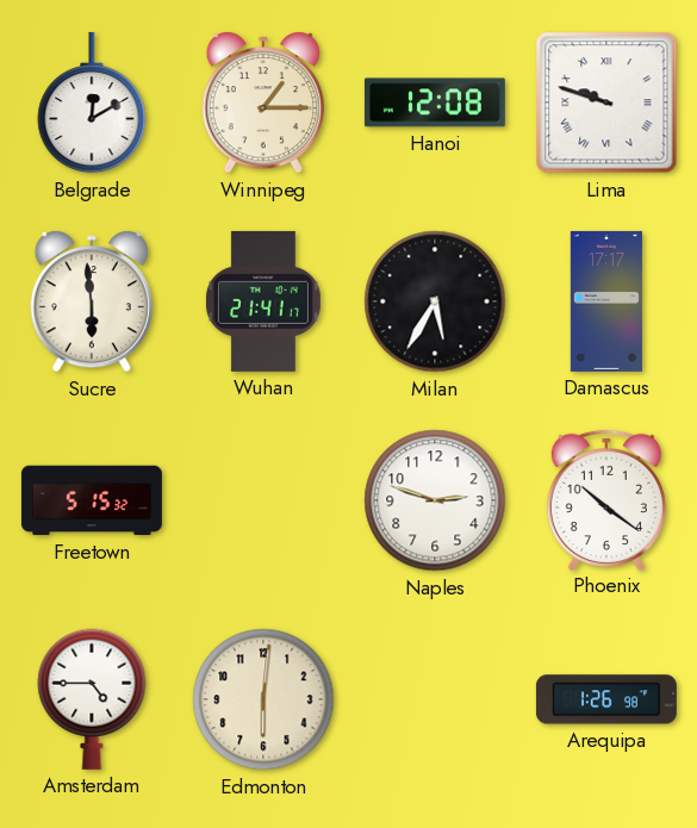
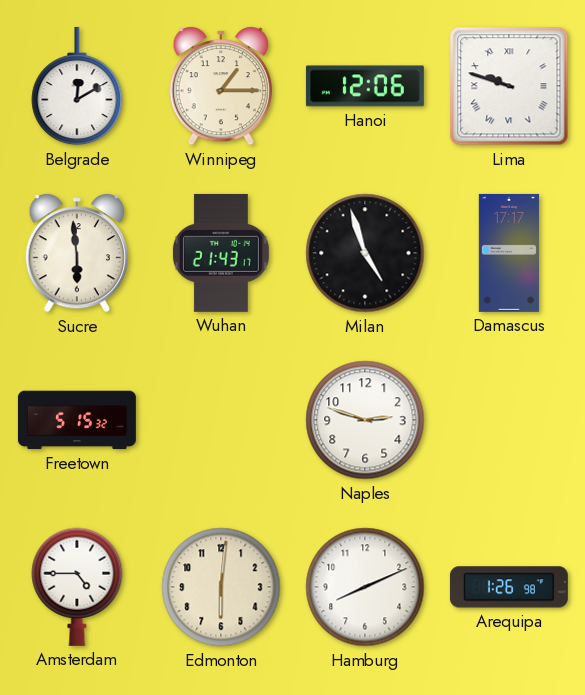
Hanoi: 12:08 -> 12:06 (365, 86)
Wuhan: 21:41 -> 21:43 (221, 253)
Milan: 5:35 -> 4:57 (365, 253)
Phoenix: 10:21 -> none (606, 499)
Hamburg: none -> 8:11 (365, 587)
